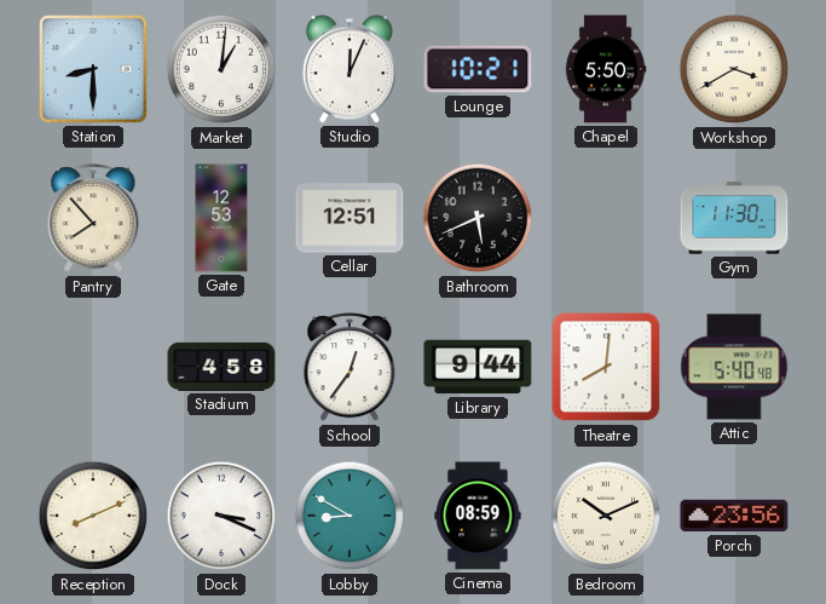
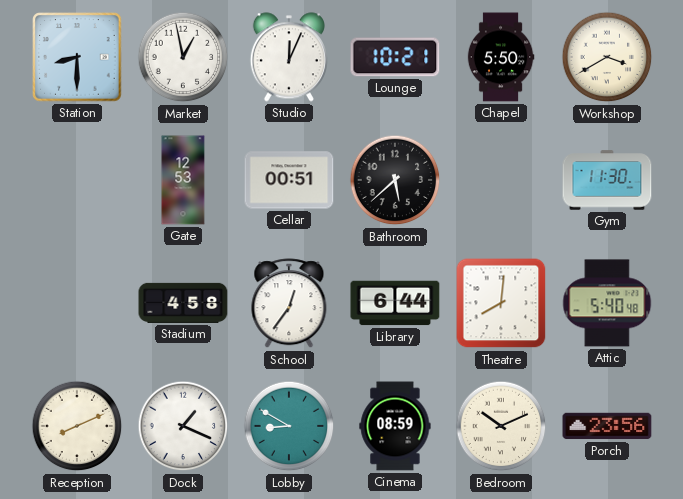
Market: 1:01 -> 12:58 (183, 57)
Pantry: 7:53 -> none (93, 219)
Cellar: 12:51 -> 00:51 (289, 180)
Bathroom: 5:41 -> 5:38 (395, 180)
Library: 9:44 -> 6:44 (395, 303)
Dock: 3:19 -> 1:19 (183, 426)
